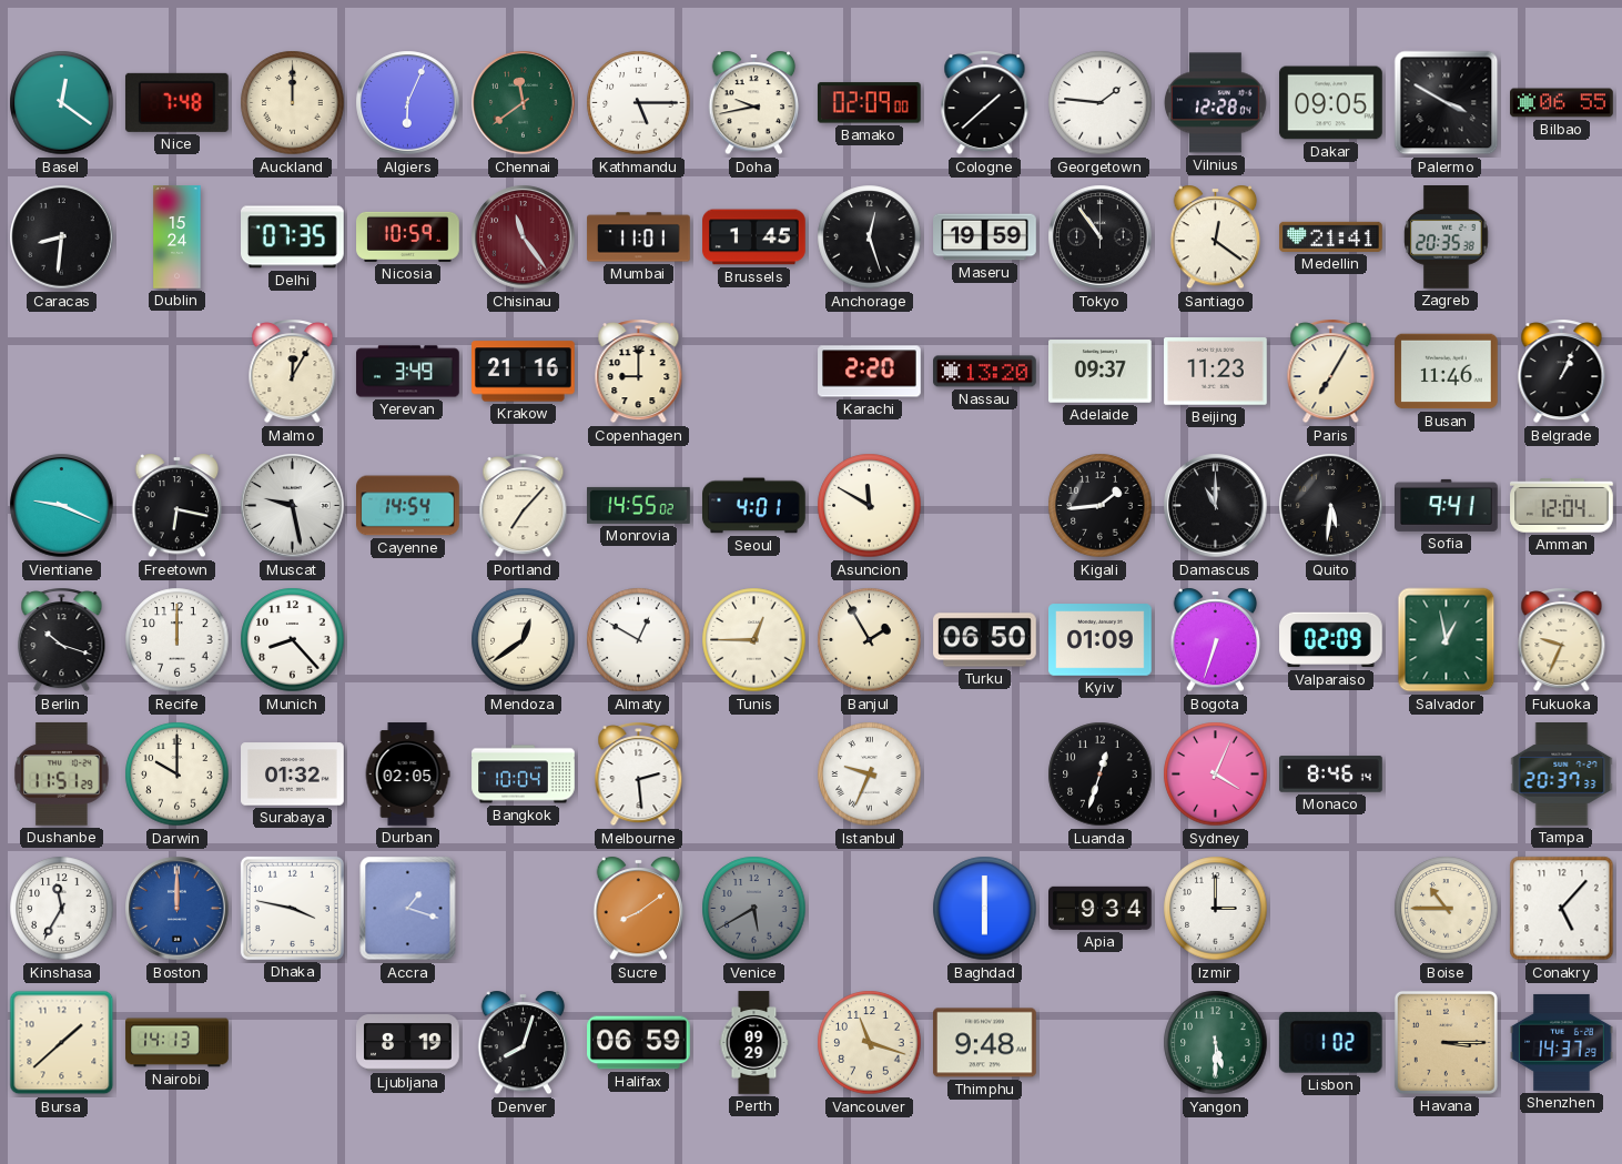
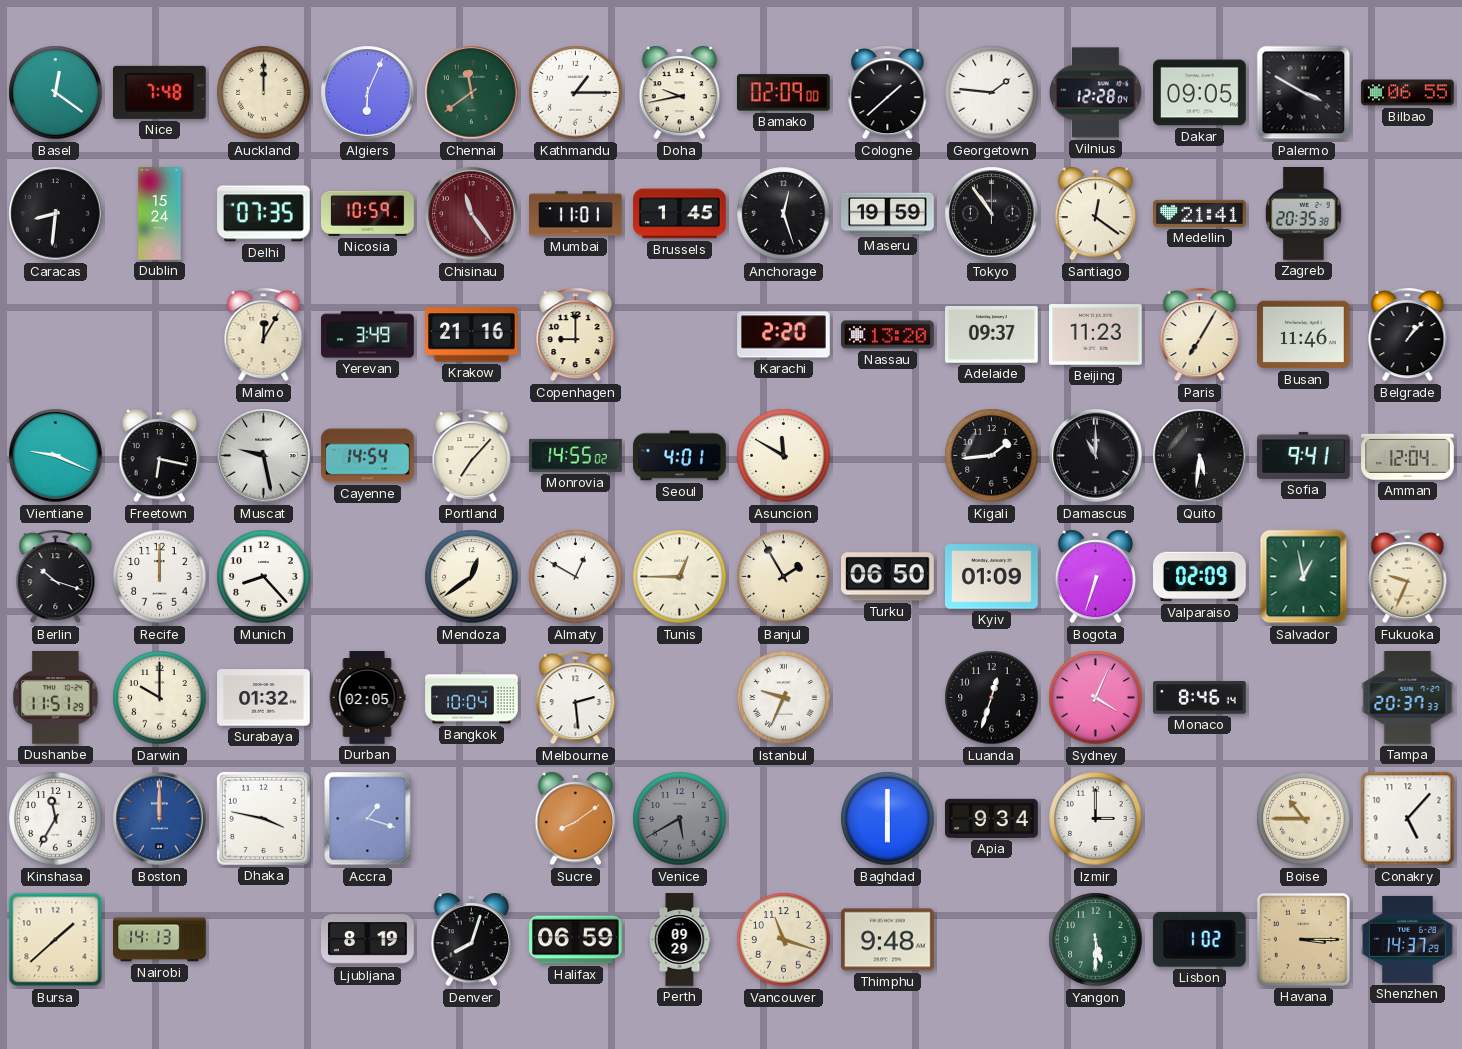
Kathmandu: 5:15 -> 1:15 (576, 93)
Belgrade: 1:04 -> 1:07 (1408, 335)
